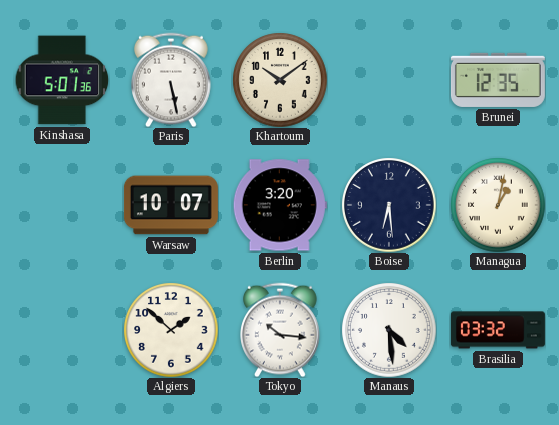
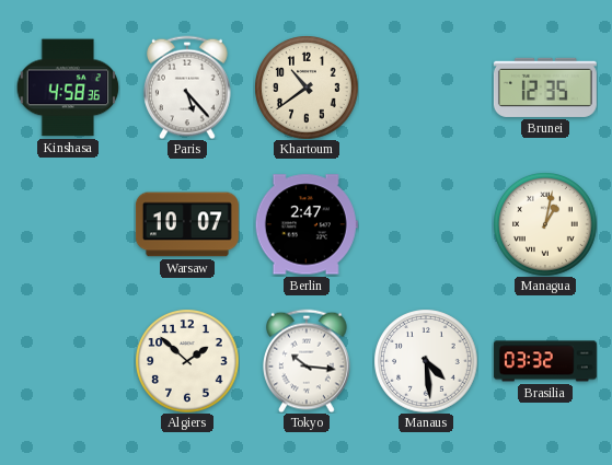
Kinshasa: 5:01 -> 4:58 (68, 88)
Paris: 5:28 -> 5:23 (188, 88)
Khartoum: 10:09 -> 10:39 (307, 88)
Berlin: 3:20 -> 2:47 (307, 224)
Boise: 6:29 -> none (389, 205)
